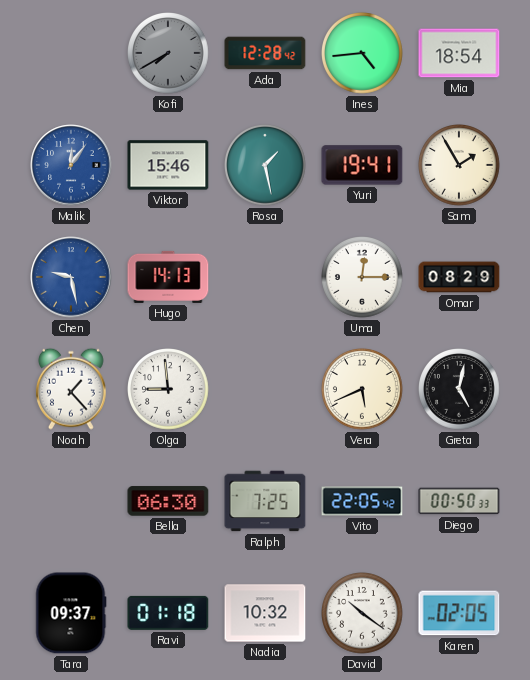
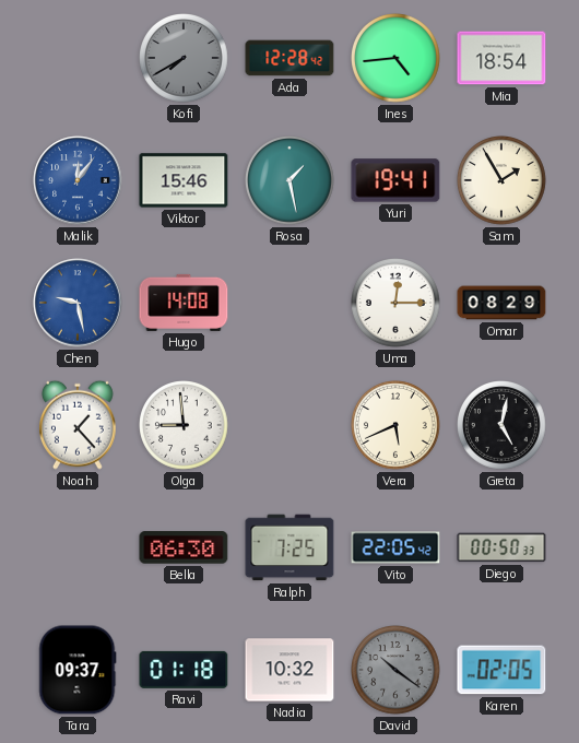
Hugo: 14:13 -> 14:08 (184, 303)
David dial: white -> grey (397, 671)
